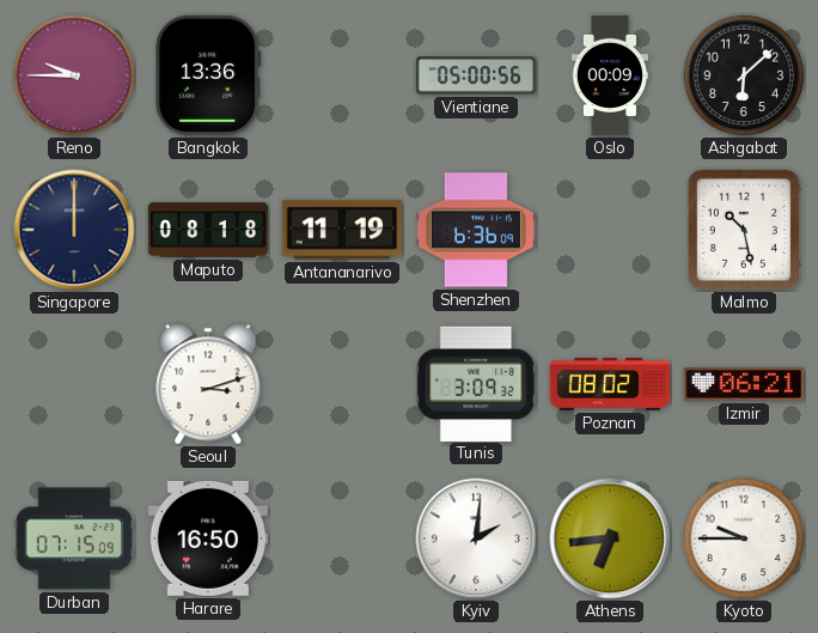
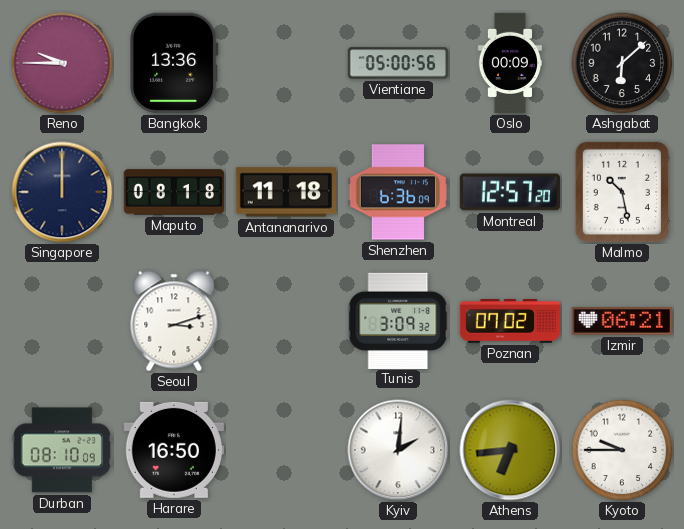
Antananarivo: 11:19 -> 11:18 (286, 192)
Montreal: none -> 12:57 (510, 192)
Poznan: 08:02 -> 07:02 (509, 322)
Durban: 07:15 -> 08:10 (62, 450)
